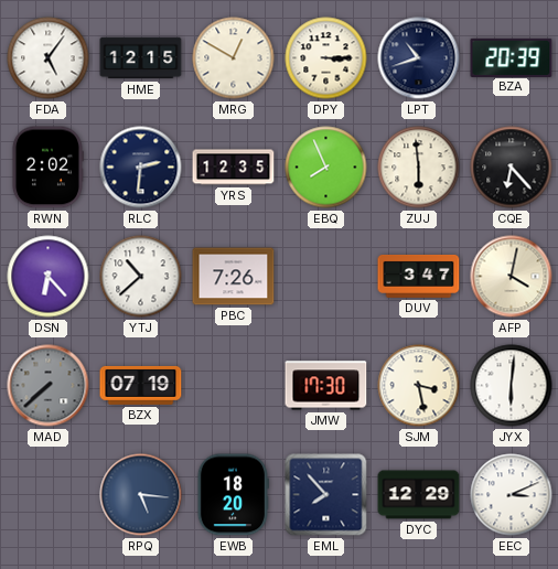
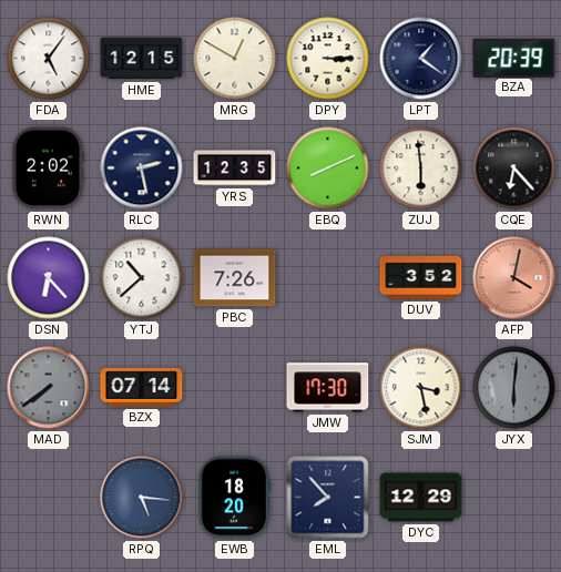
LPT: 10:42 -> 1:21 (421, 59)
RLC: 2:31 -> 2:28 (142, 168)
EBQ: 7:56 -> 8:11 (328, 168)
DUV: 3:47 -> 3:52 (421, 277)
AFP dial: cream -> salmon (514, 278)
MAD: 7:38 -> 7:39 (49, 388)
BZX: 07:19 -> 07:14 (142, 387)
JYX dial: white -> grey (514, 388)
EEC: 3:11 -> none (512, 495)
